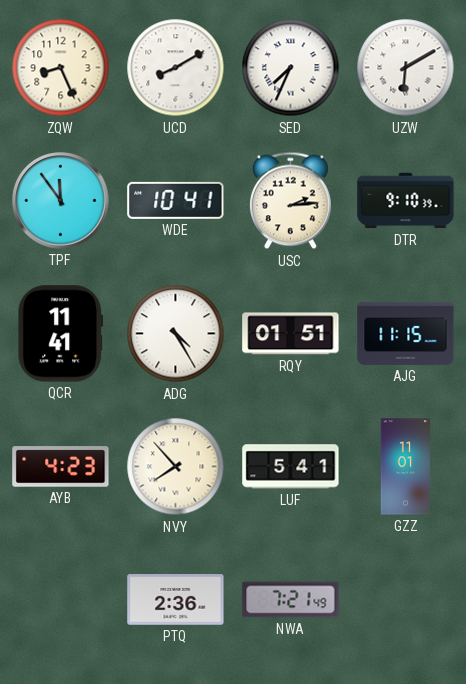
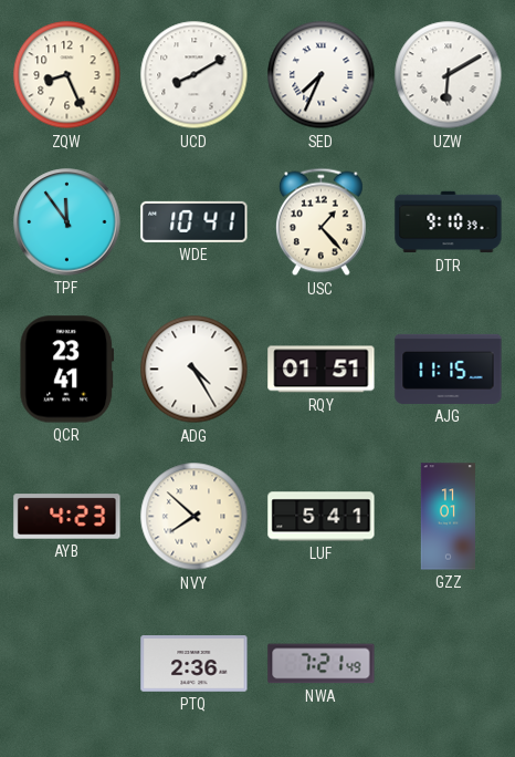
USC: 2:14 -> 1:23 (320, 222)
QCR: 11:41 -> 23:41 (67, 370)
NVY: 7:53 -> 7:52 (195, 517)
